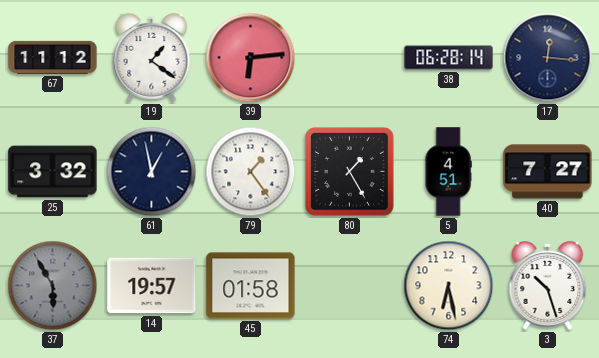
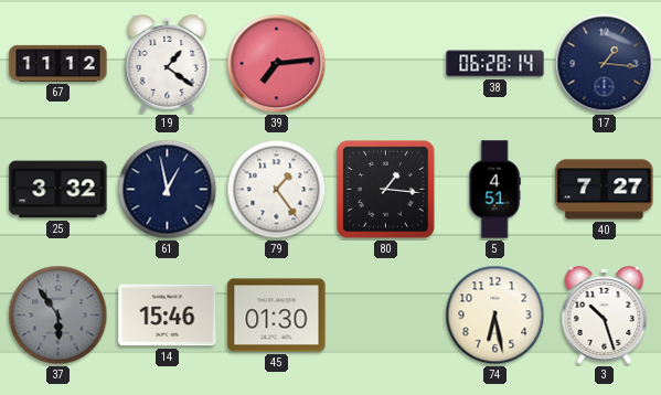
39: 6:14 -> 7:14 (277, 64)
17: 12:16 -> 1:16 (605, 64)
80: 1:25 -> 1:16 (386, 190)
37: 5:55 -> 5:54 (58, 316)
14: 19:57 -> 15:46 (168, 316)
45: 01:58 -> 01:30 (277, 316)
